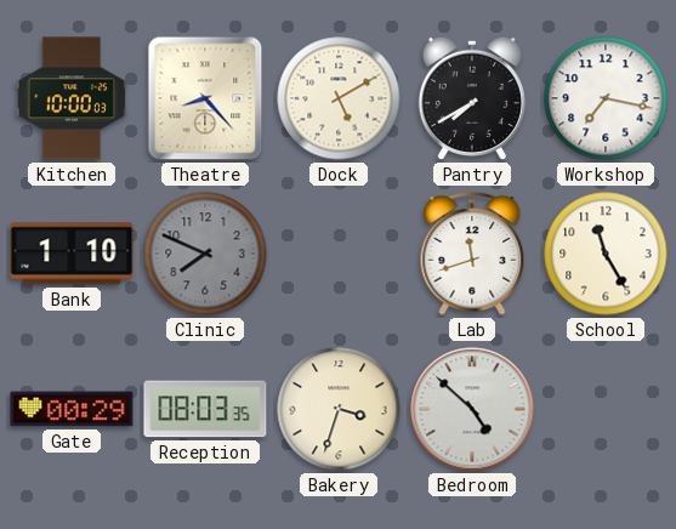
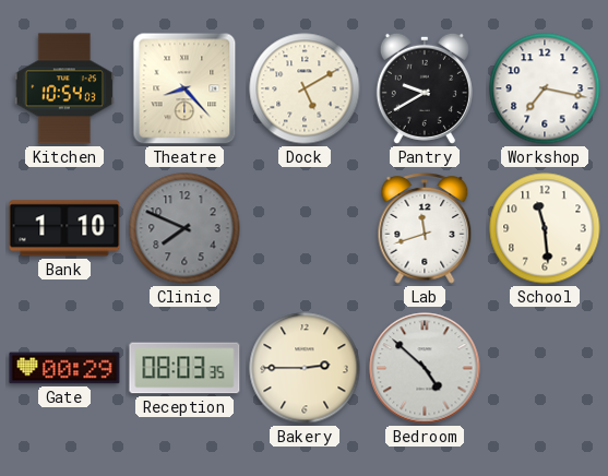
Kitchen: 10:00 -> 10:54 (64, 88)
Pantry: 7:40 -> 9:40 (425, 88)
School: 11:25 -> 11:29 (545, 228)
Bakery: 3:33 -> 2:45 (305, 368)
